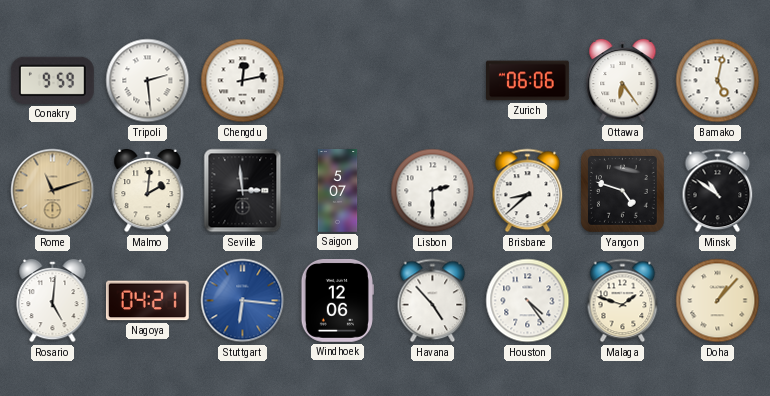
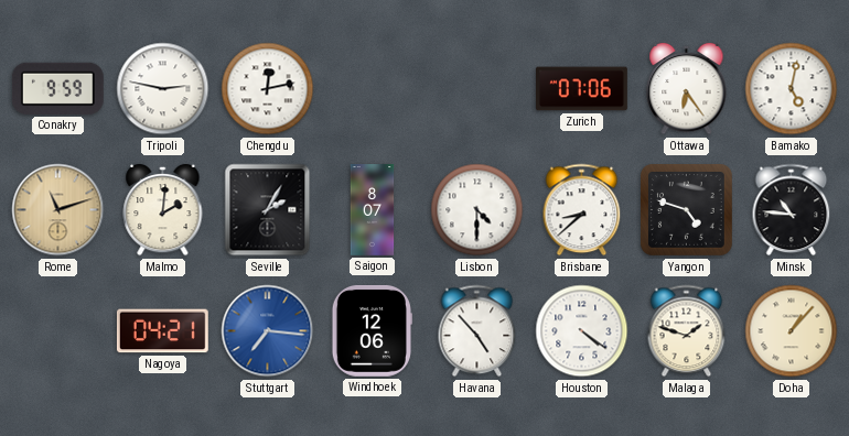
Tripoli: 2:29 -> 2:47 (163, 89)
Zurich: 06:06 -> 07:06 (582, 89)
Seville: 2:59 -> 2:05 (268, 210)
Saigon: 5:07 -> 8:07 (373, 210)
Lisbon: 2:30 -> 4:30 (477, 210)
Minsk: 10:51 -> 10:46 (792, 210)
Rosario: 5:01 -> none (53, 301)
Stuttgart: 6:16 -> 7:16 (268, 331)
Houston: 4:24 -> 4:21 (582, 331)
